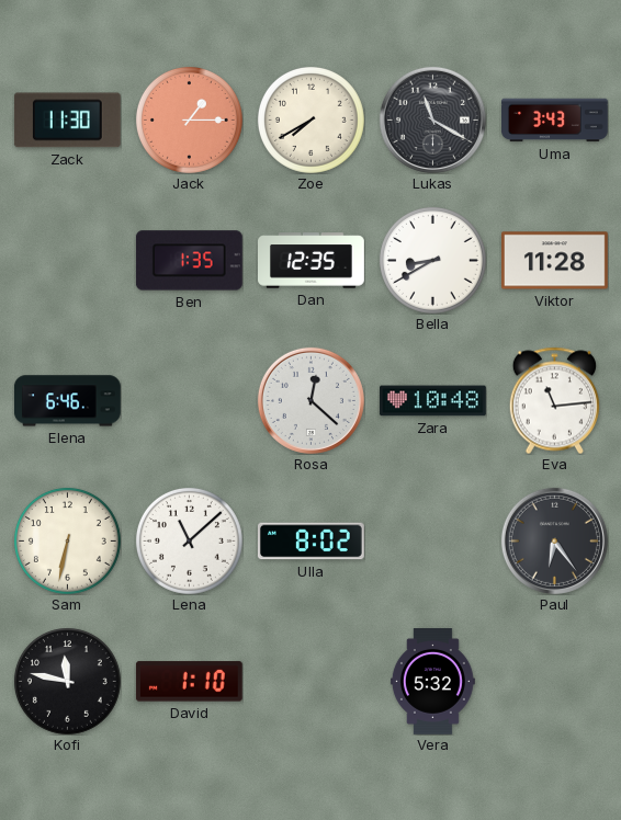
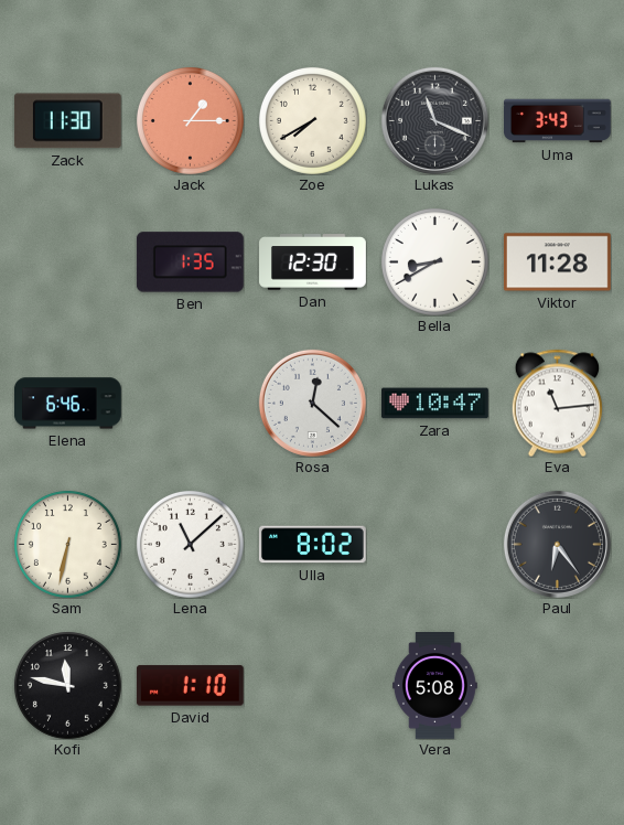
Lukas: 11:20 -> 11:19 (434, 120)
Dan: 12:35 -> 12:30 (313, 262)
Zara: 10:48 -> 10:47 (434, 404)
Vera: 5:32 -> 5:08 (434, 686)
